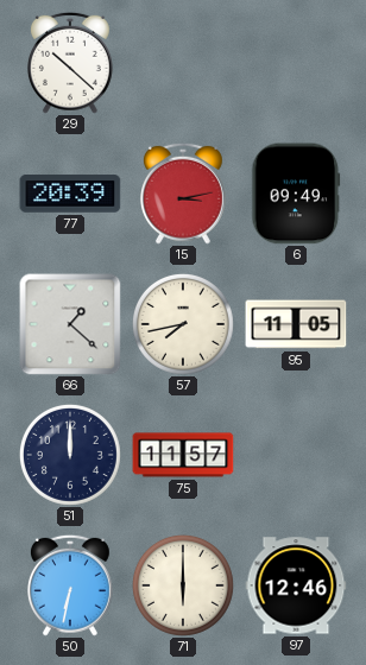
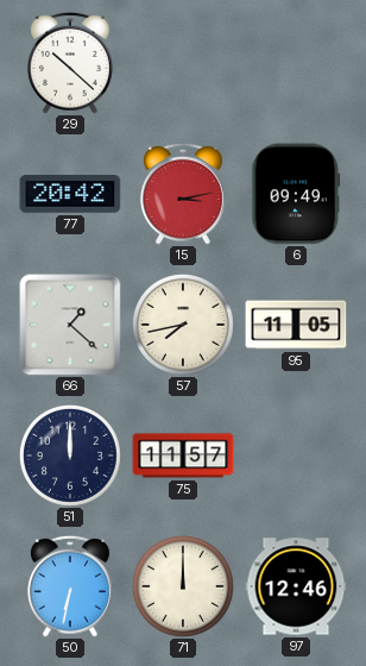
77: 20:39 -> 20:42 (70, 194)
71: 6:00 -> 12:00 (183, 586)
